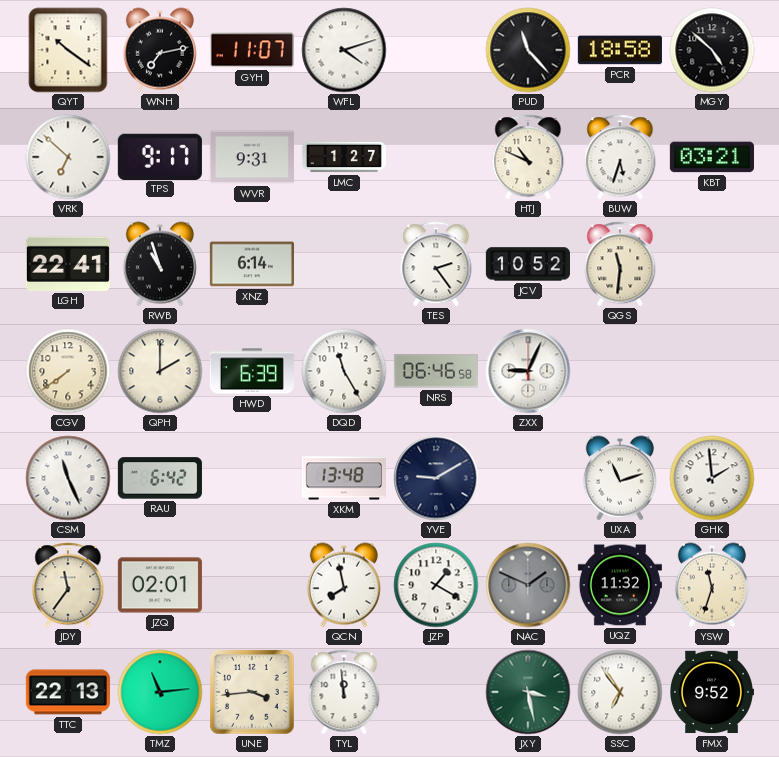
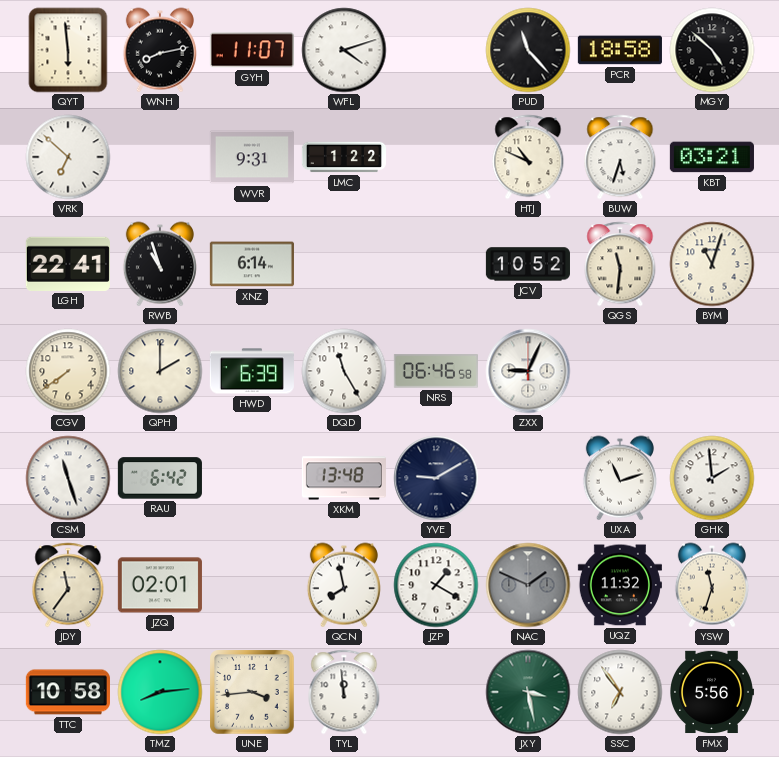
QYT: 10:21 -> 5:59 (68, 50)
WNH: 7:13 -> 8:13 (160, 50)
TPS: 9:17 -> none (160, 156)
LMC: 1:27 -> 1:22 (343, 157)
TES: 2:24 -> none (436, 264)
BYM: none -> 11:03 (712, 264)
CSM: 11:26 -> 11:27 (68, 478)
TTC: 22:13 -> 10:58 (68, 692)
TMZ: 11:14 -> 8:14 (160, 692)
FMX: 9:52 -> 5:56 (712, 692)
